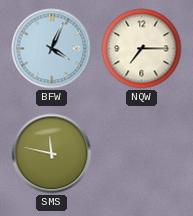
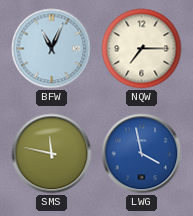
BFW: 4:04 -> 11:04 (52, 49)
LWG: none -> 3:58 (142, 154)
